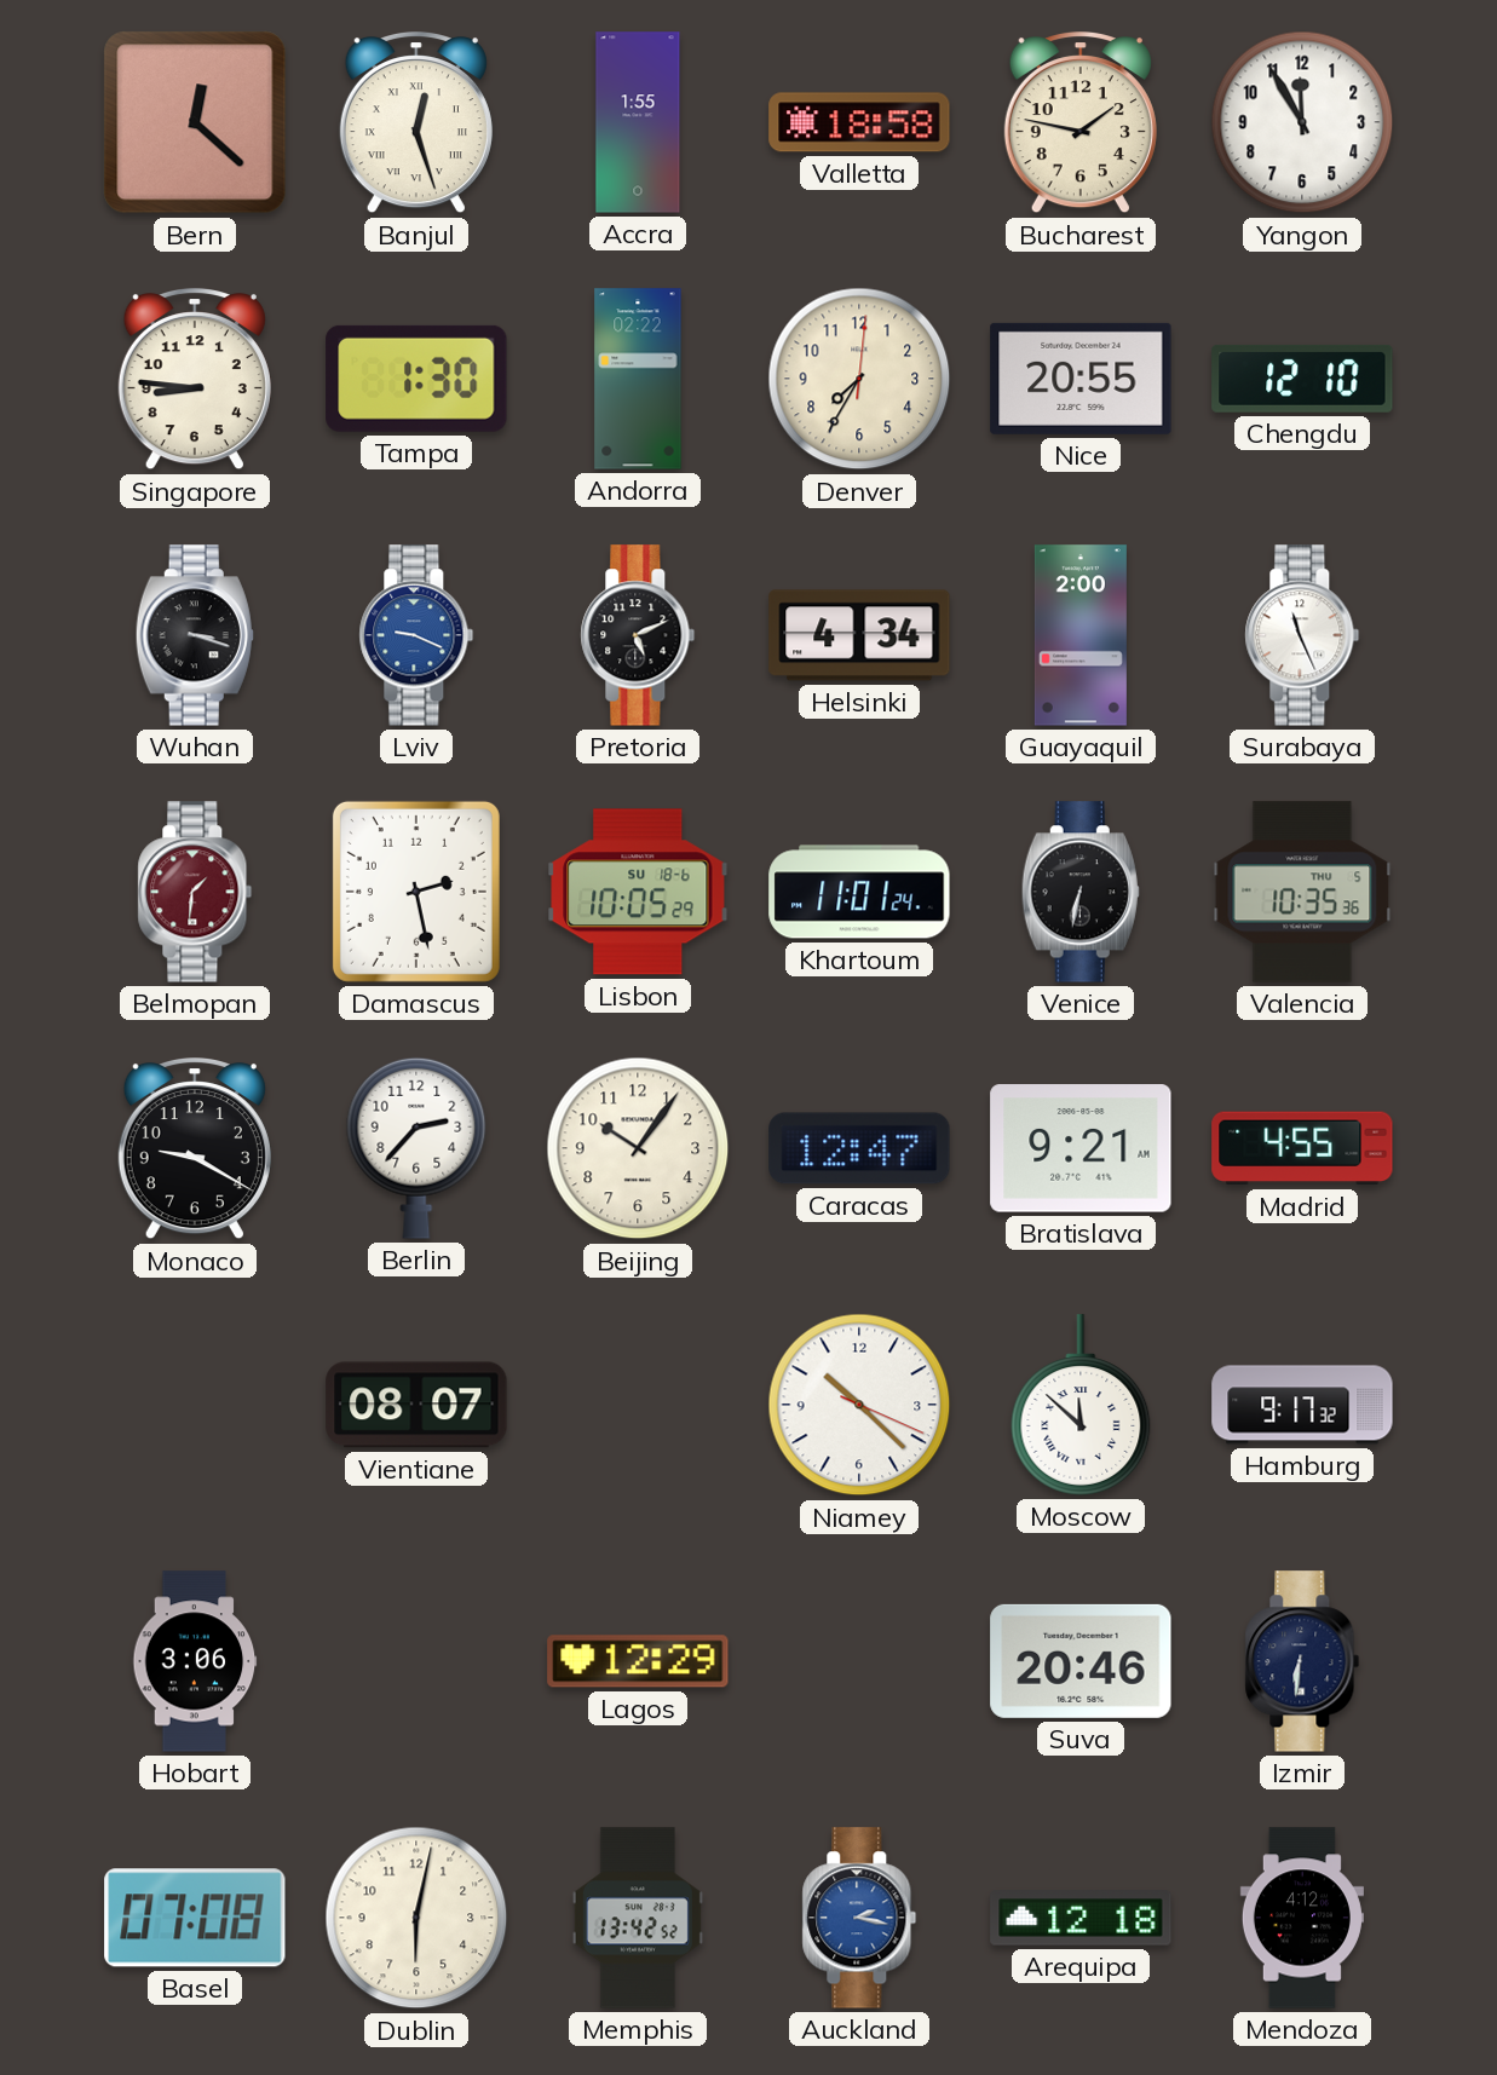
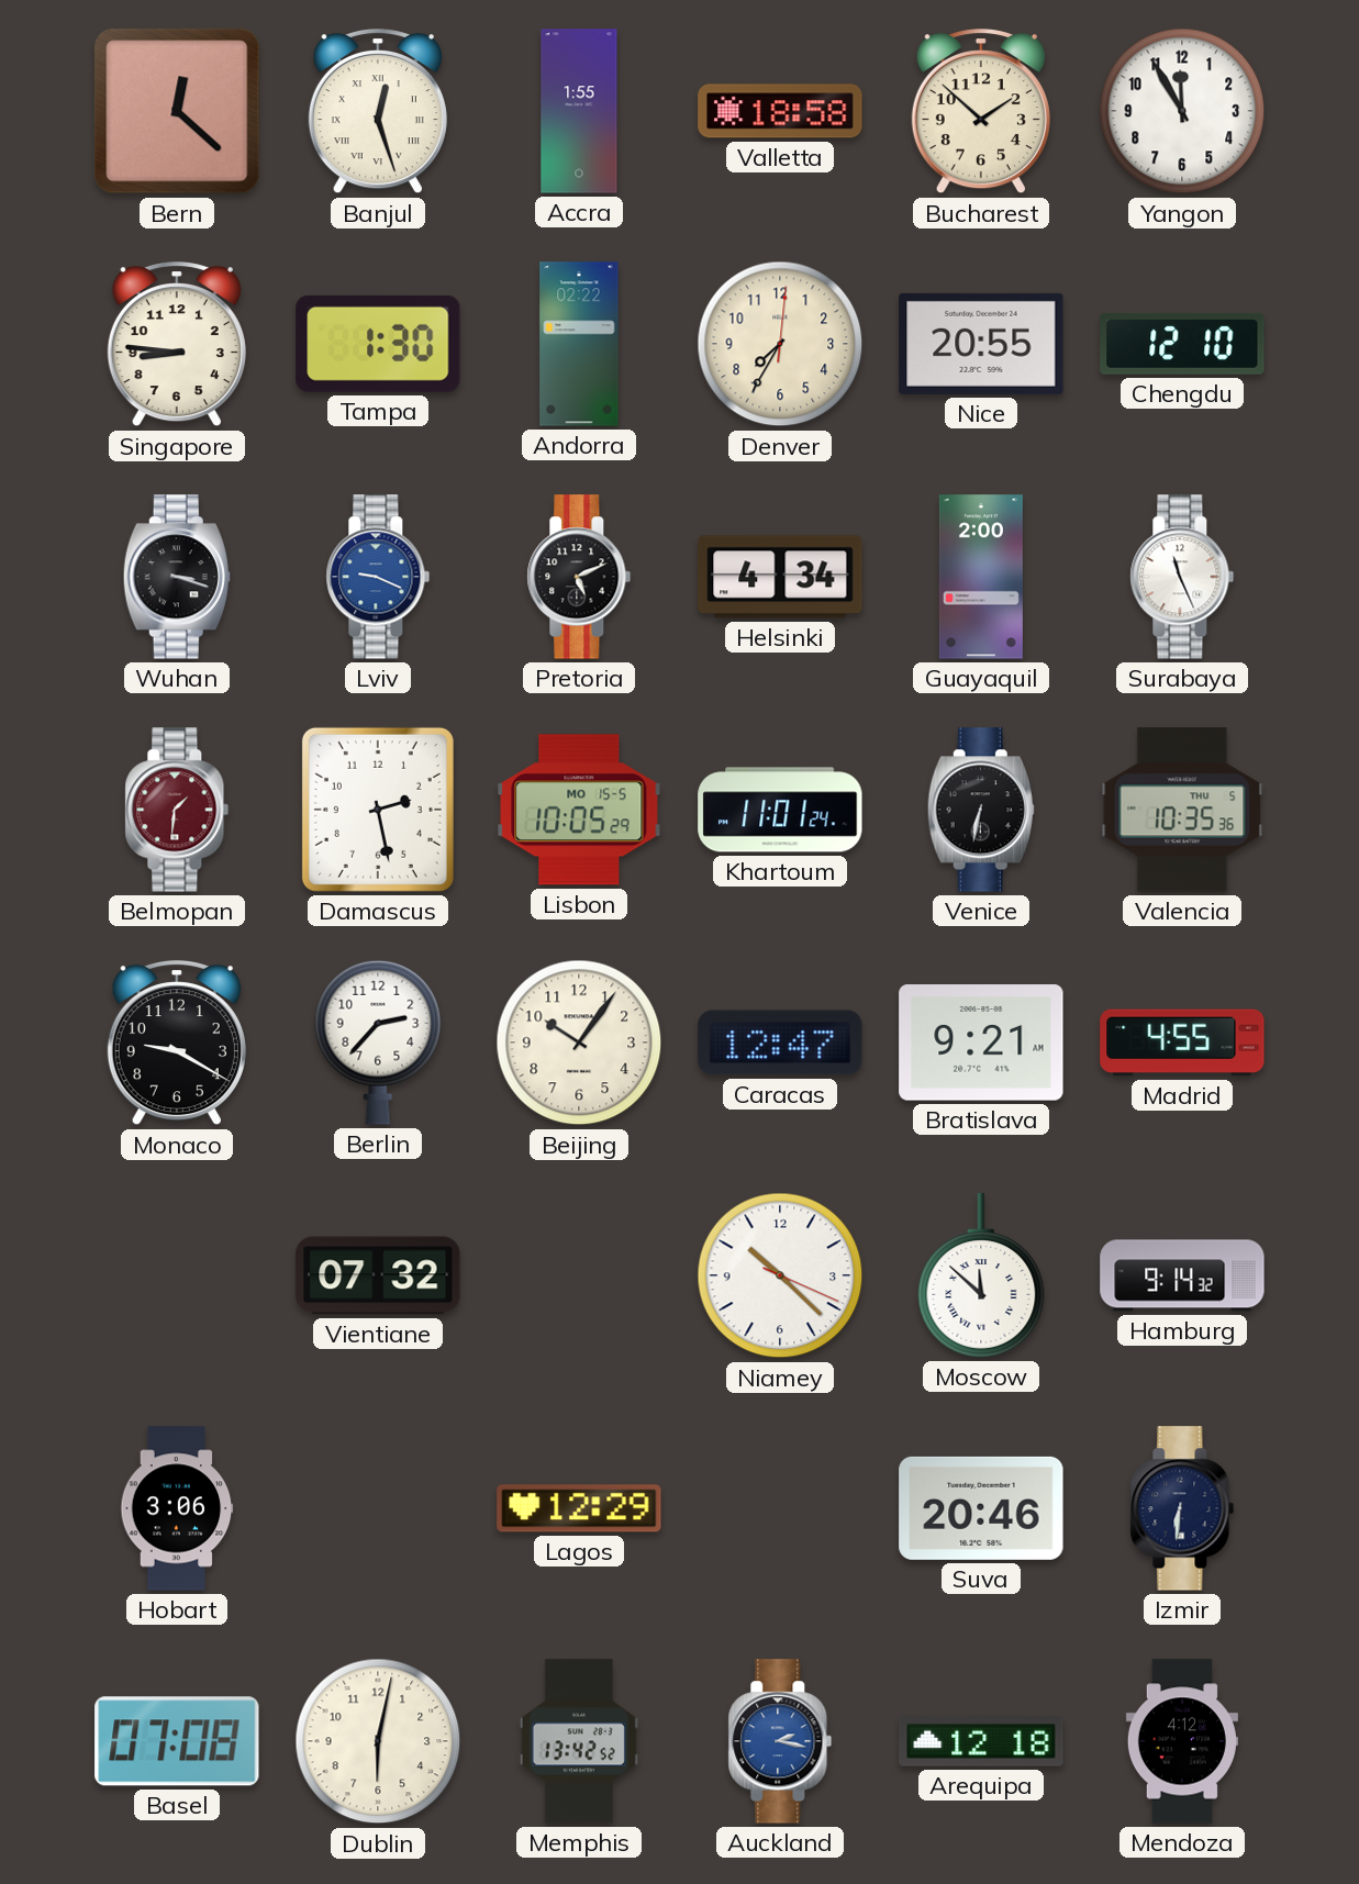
Bucharest: 1:47 -> 1:52 (981, 112)
Lisbon date: SU 18-6 -> MO 15-5 (579, 810)
Vientiane: 08:07 -> 07:32 (378, 1275)
Hamburg: 9:17 -> 9:14 (1182, 1275)
